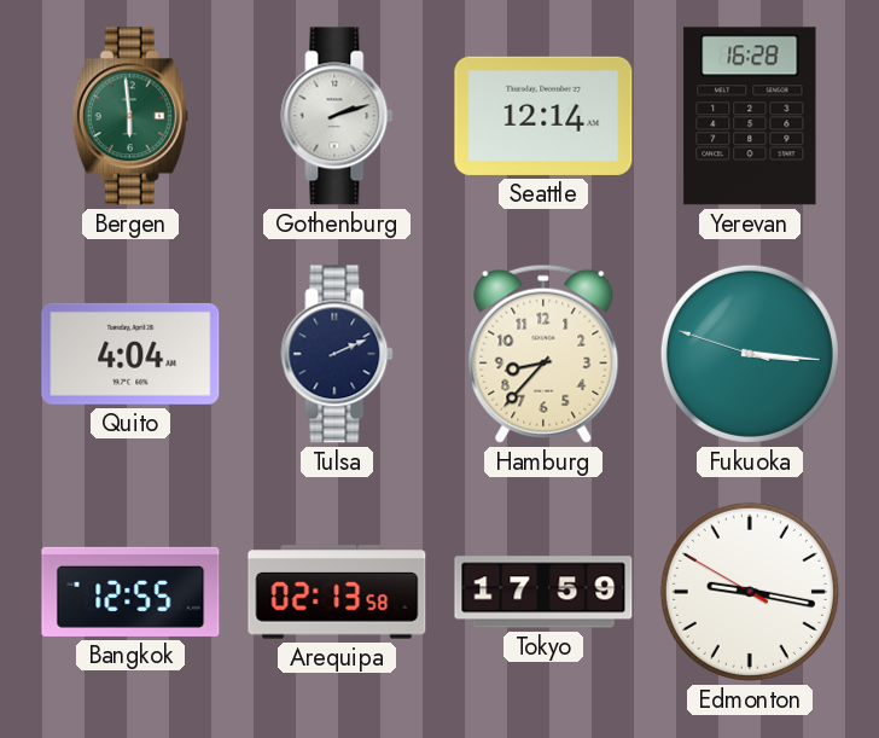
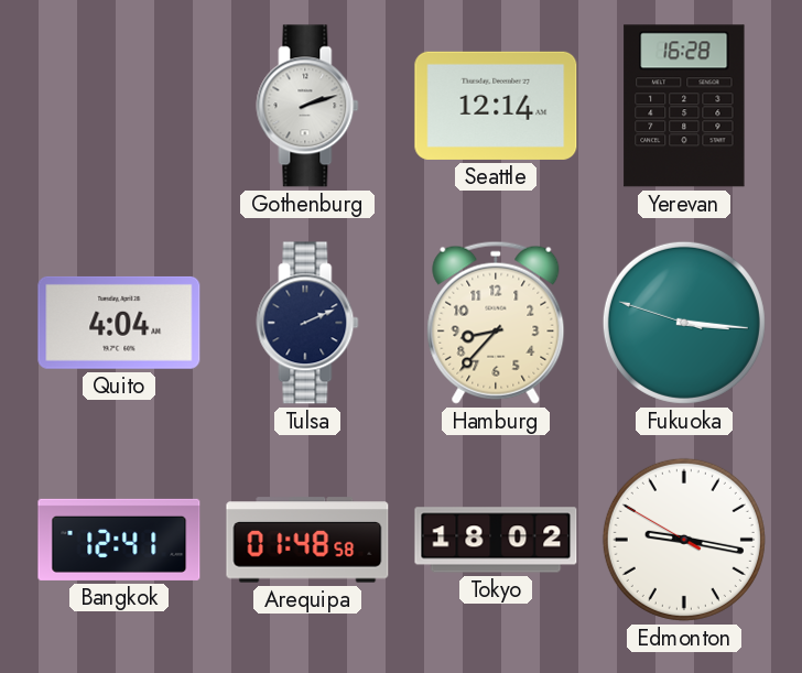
Bergen: 5:59 -> none (130, 116)
Bangkok: 12:55 -> 12:41 (119, 540)
Arequipa: 02:13 -> 01:48 (307, 540)
Tokyo: 17:59 -> 18:02 (496, 540)
